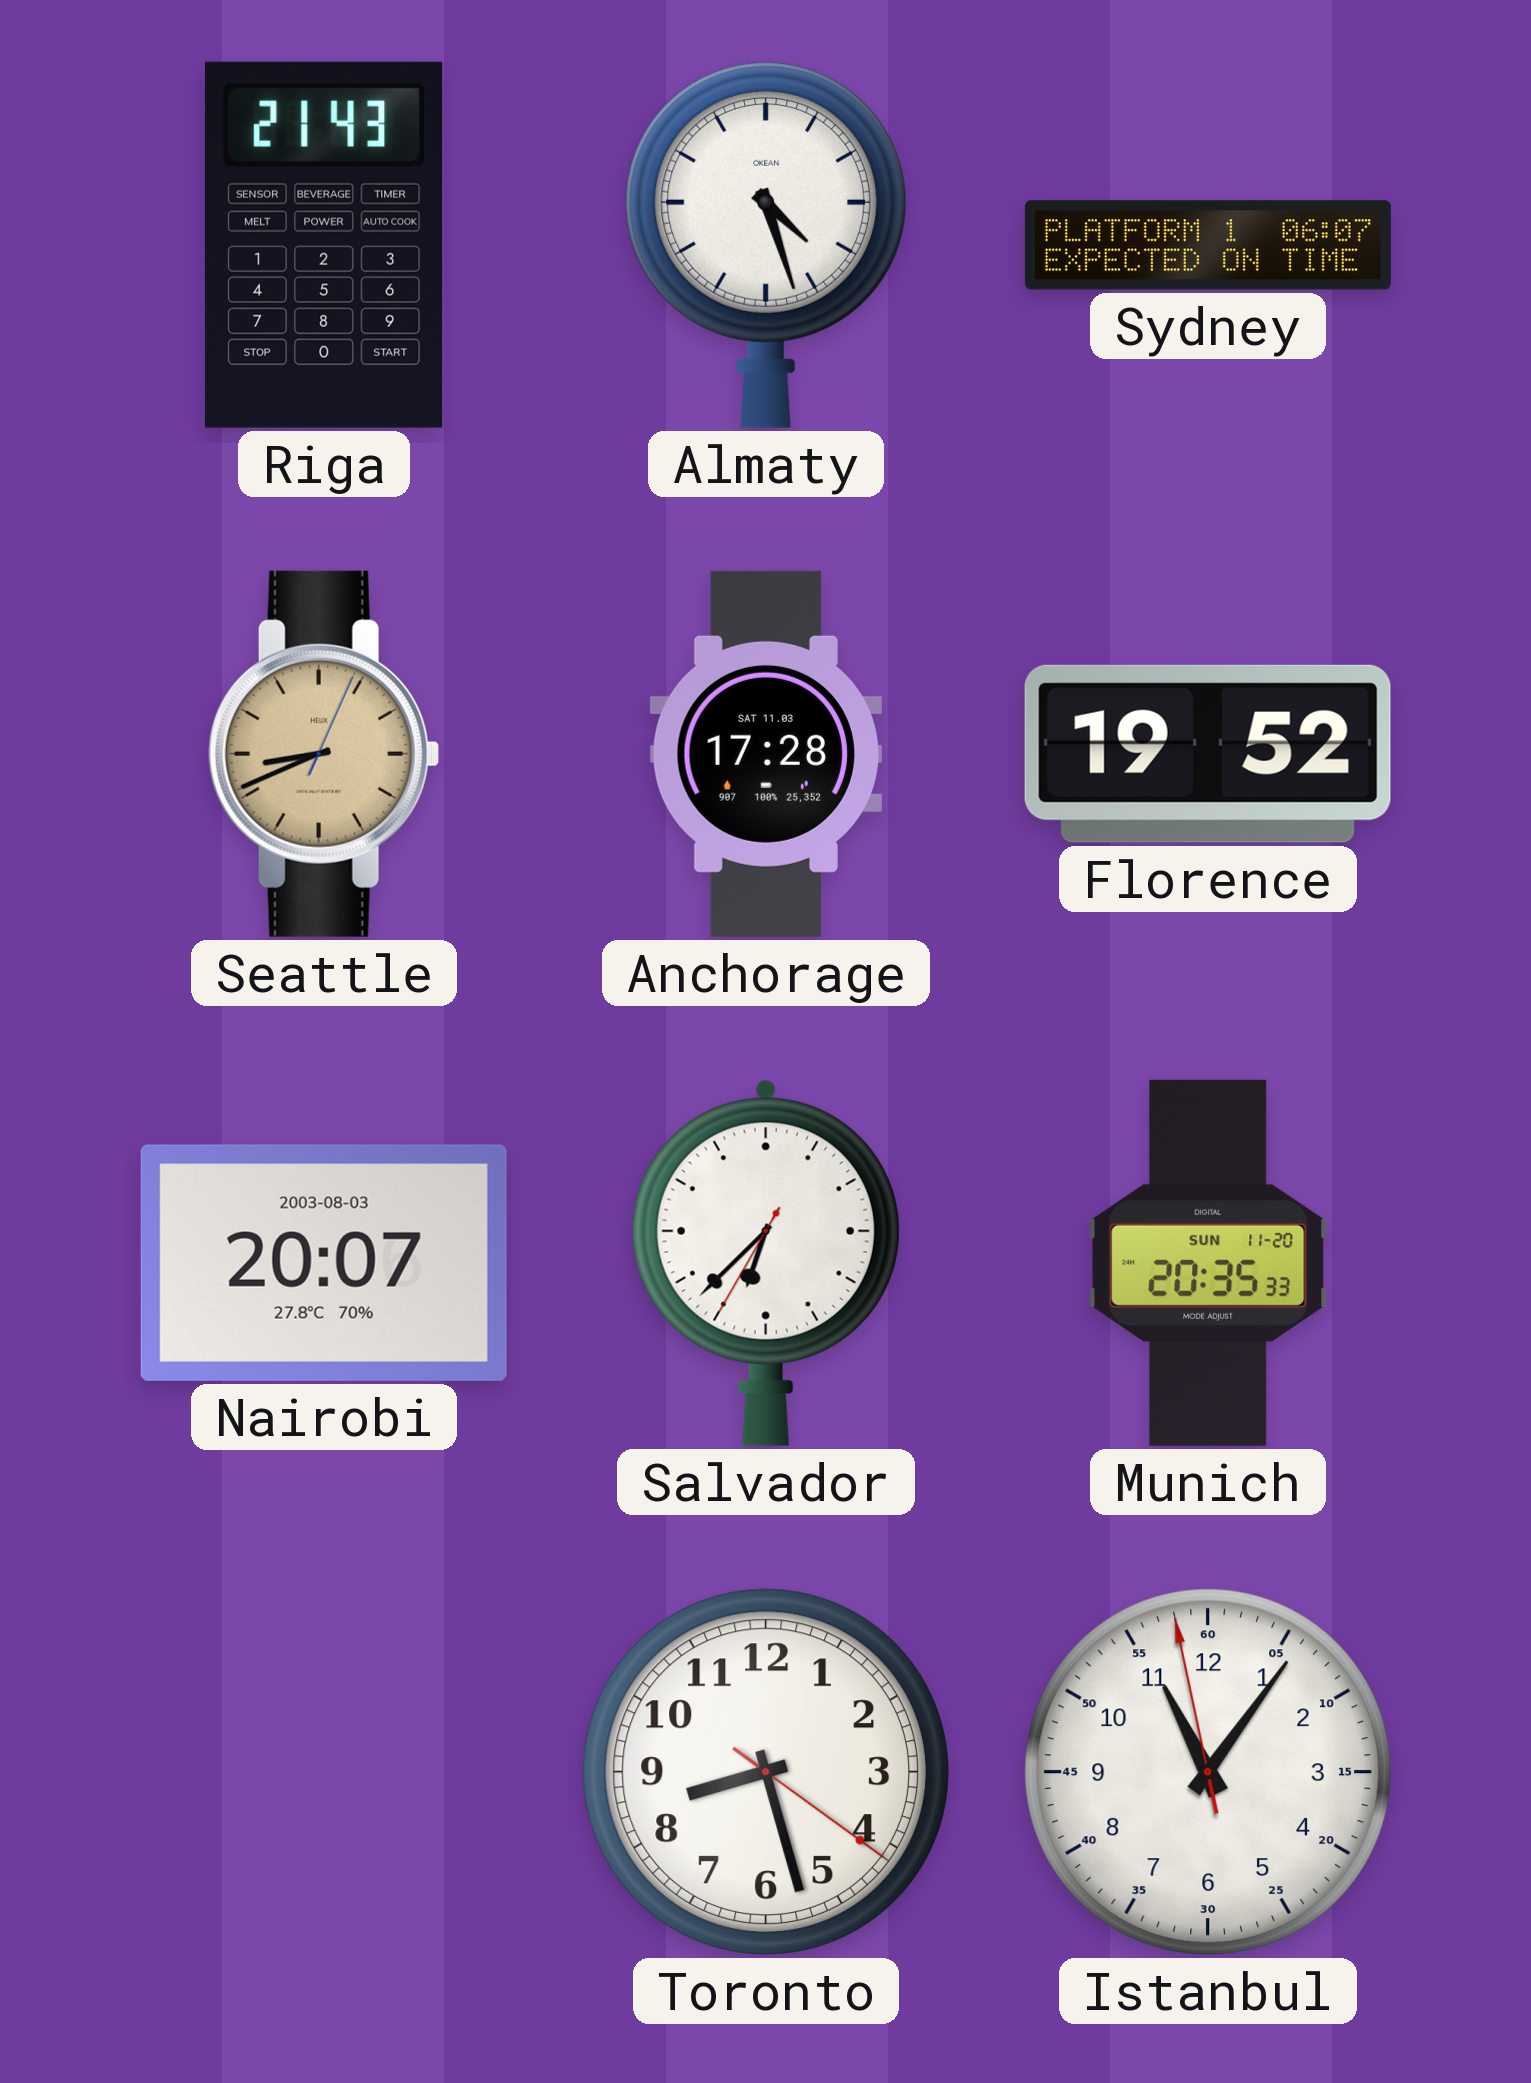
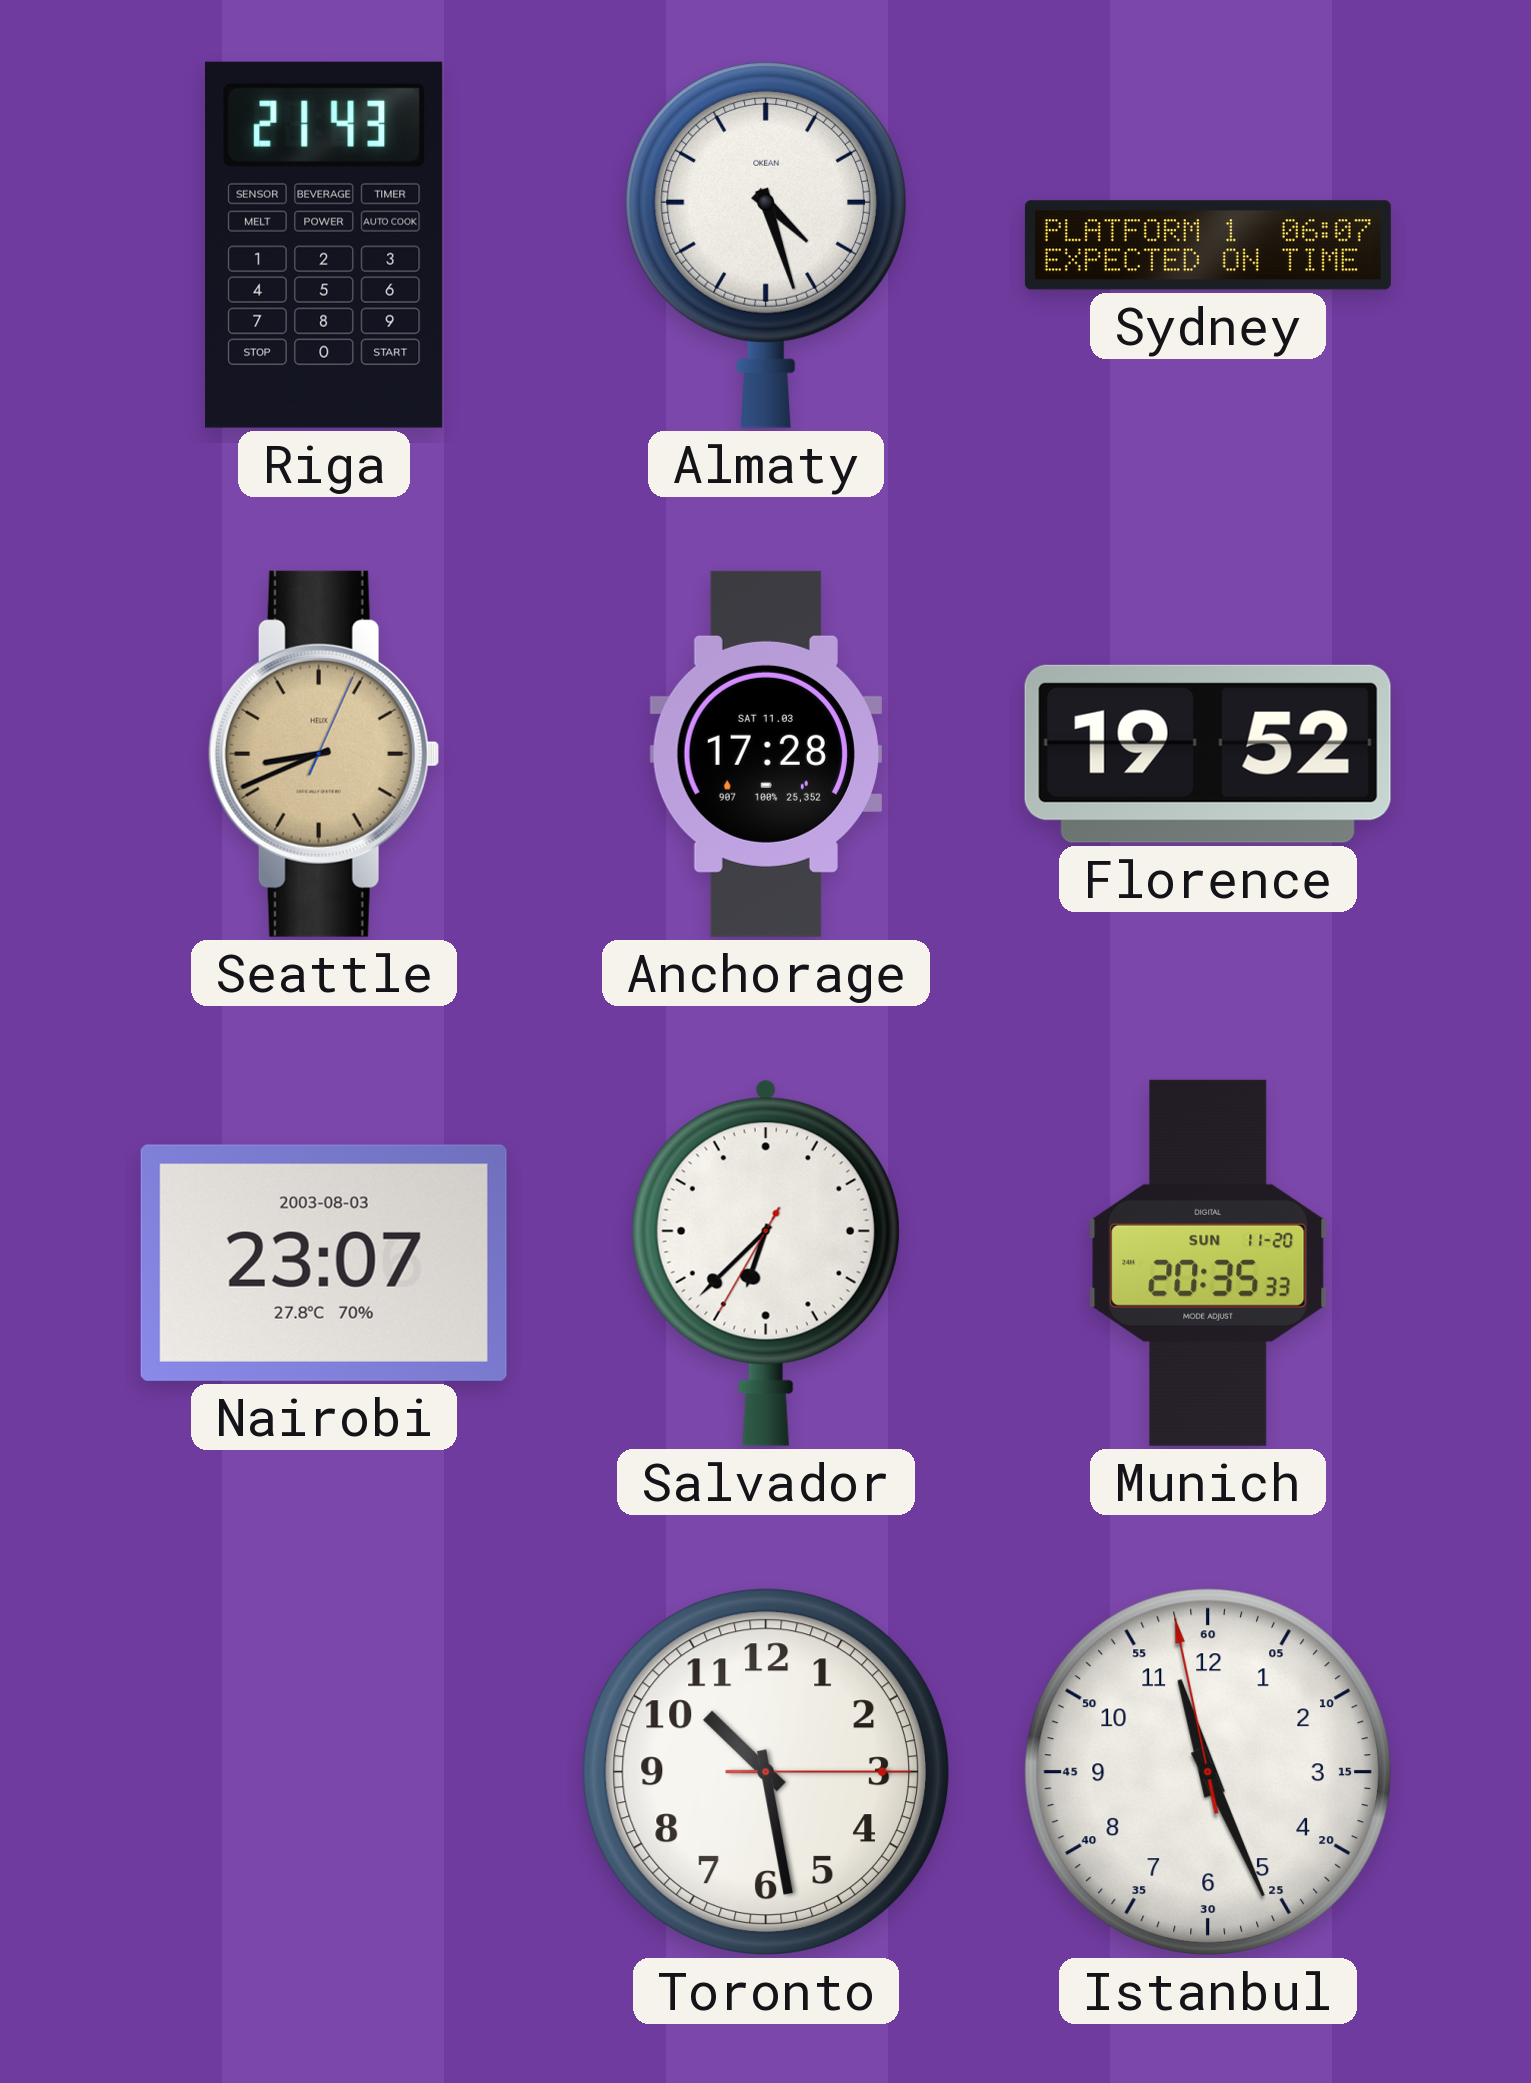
Nairobi: 20:07 -> 23:07 (324, 1263)
Toronto: 8:27 -> 10:28 (766, 1772)
Istanbul: 11:05 -> 11:25 (1208, 1772)
